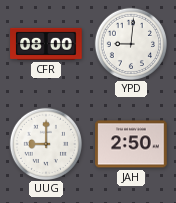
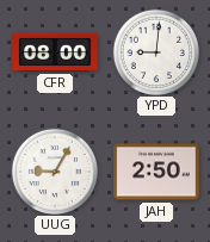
UUG: 9:00 -> 9:05 (54, 170)
